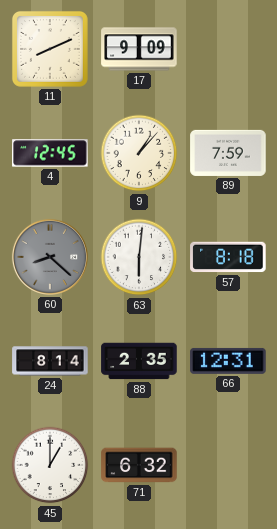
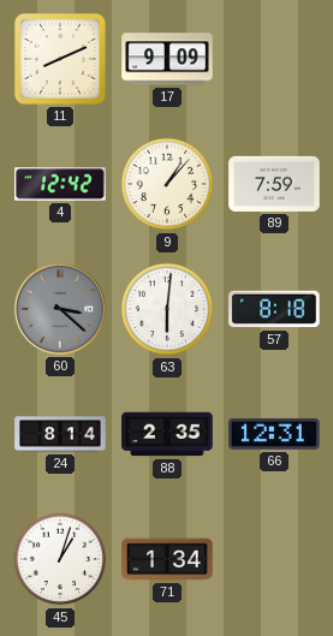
4: 12:45 -> 12:42 (60, 184)
60: 8:22 -> 3:22 (60, 309)
45: 1:00 -> 1:03 (60, 559)
71: 6:32 -> 1:34 (167, 559)
